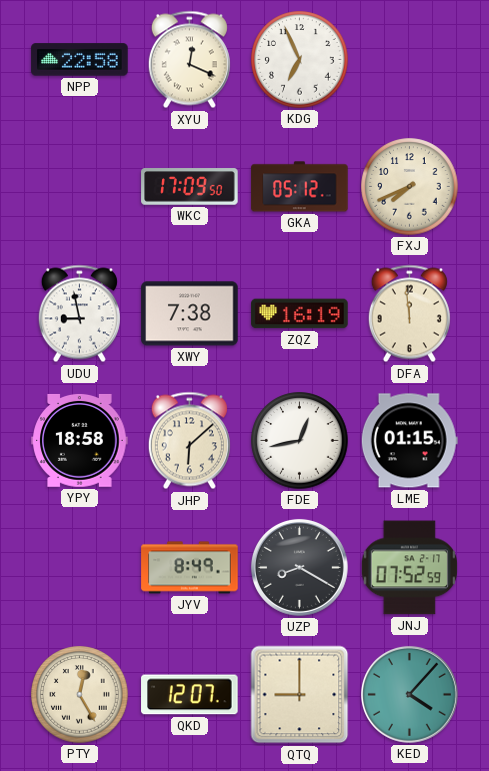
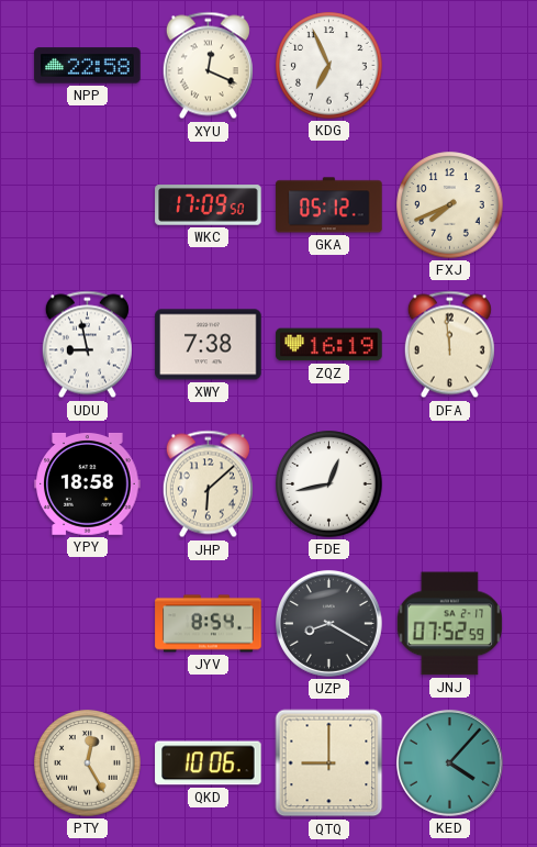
LME: 01:15 -> none (409, 441)
JYV: 8:49 -> 8:54 (209, 624)
QKD: 12:07 -> 10:06 (209, 764)
